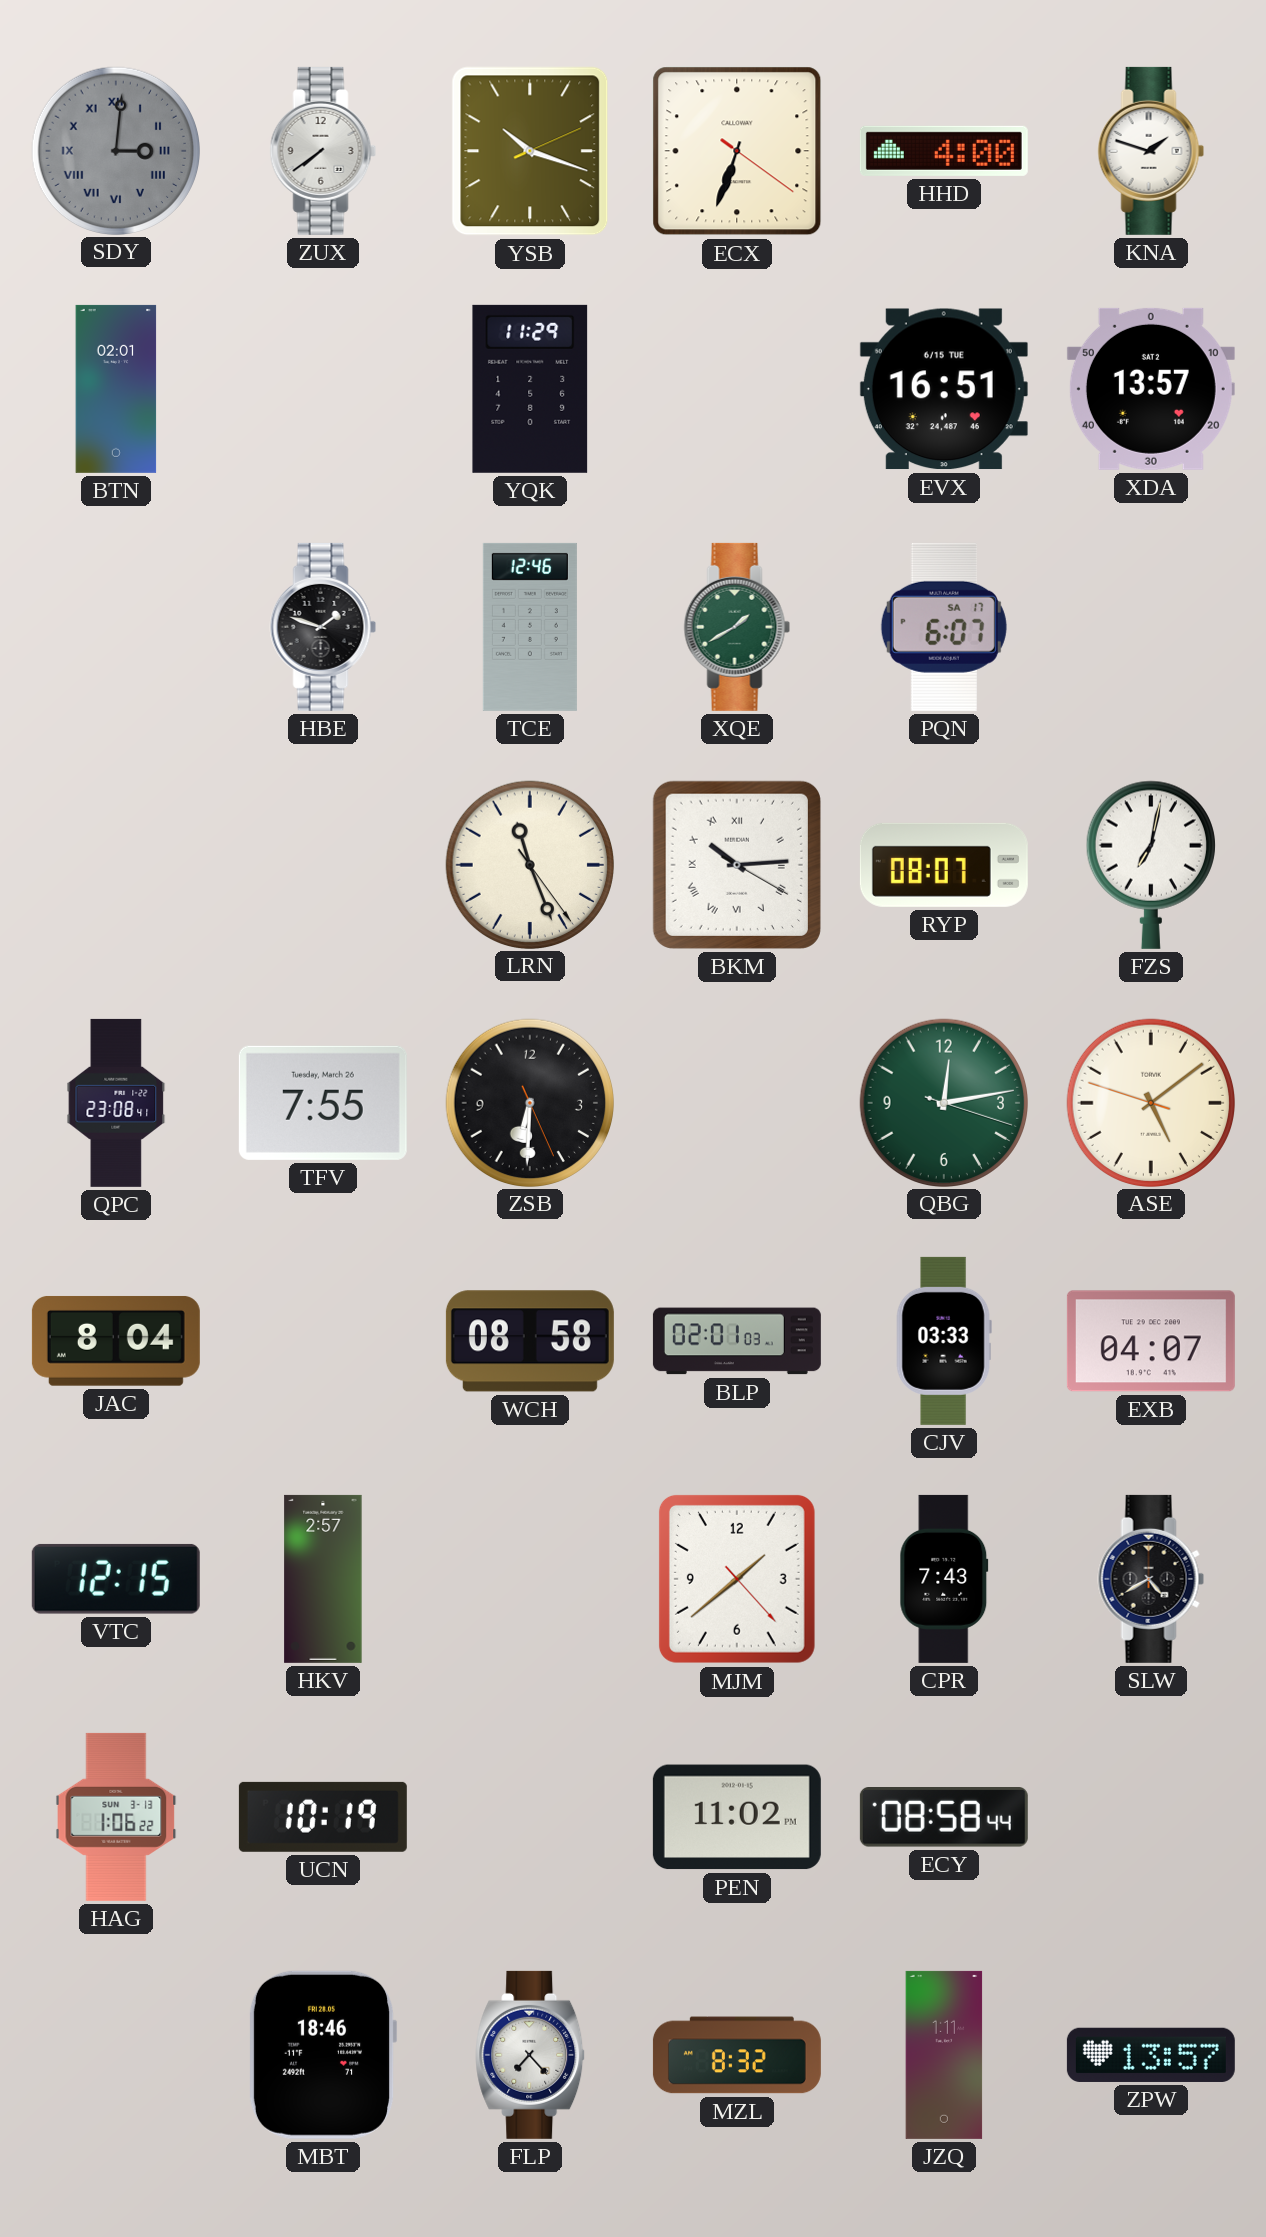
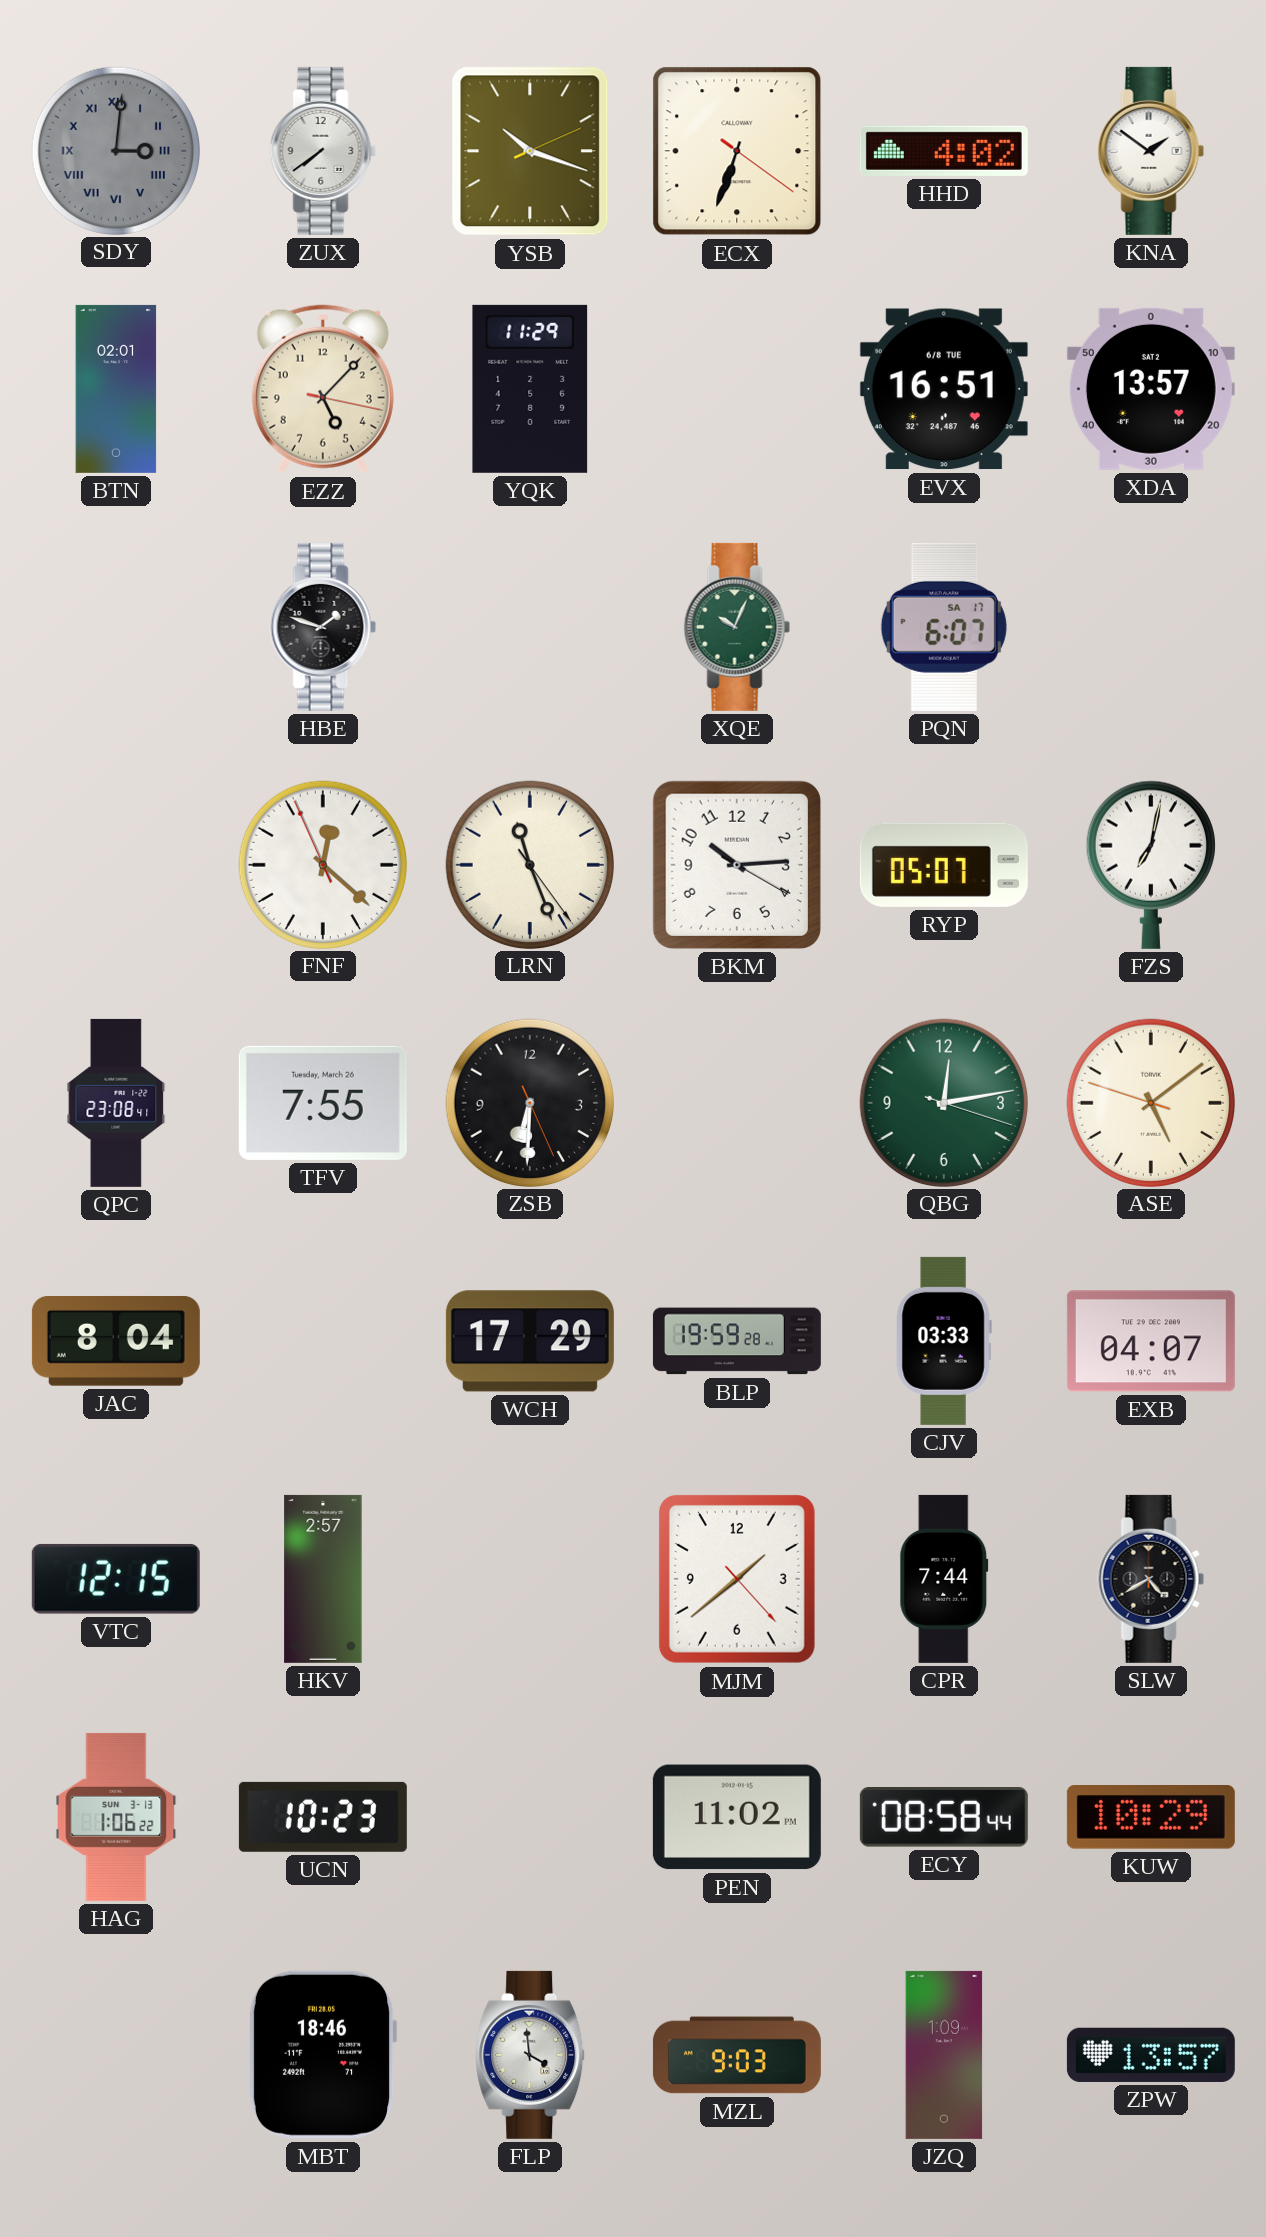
HHD: 4:00 -> 4:02 (944, 151)
KNA: 1:48 -> 1:51 (1151, 151)
EZZ: none -> 5:07 (323, 389)
EVX date: 6/15 TUE -> 6/8 TUE (944, 389)
TCE: 12:46 -> none (530, 627)
XQE: 1:40 -> 10:04 (737, 627)
FNF: none -> 12:21 (322, 864)
BKM numerals: Roman -> Arabic (737, 865)
RYP: 08:07 -> 05:07 (944, 865)
WCH: 08:58 -> 17:29 (530, 1341)
BLP: 02:01 -> 19:59 (737, 1341)
CPR: 7:43 -> 7:44 (944, 1579)
UCN: 10:19 -> 10:23 (323, 1817)
KUW: none -> 10:29 (1151, 1817)
FLP: 7:23 -> 3:59 (531, 2055)
MZL: 8:32 -> 9:03 (737, 2055)
JZQ: 1:11 -> 1:09 (944, 2055)
